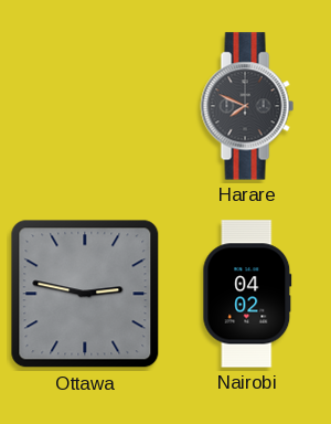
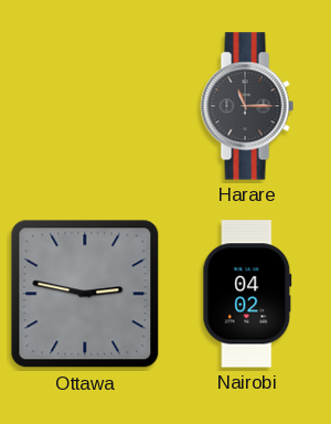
Harare: 7:49 -> 11:15 (247, 106)
